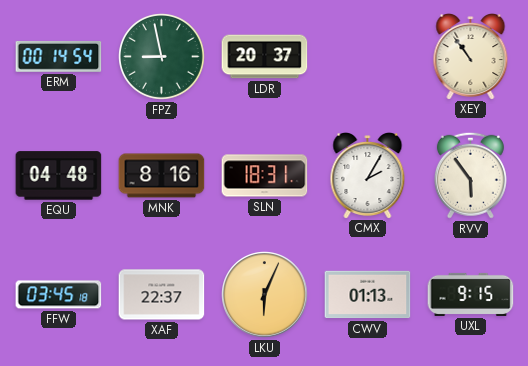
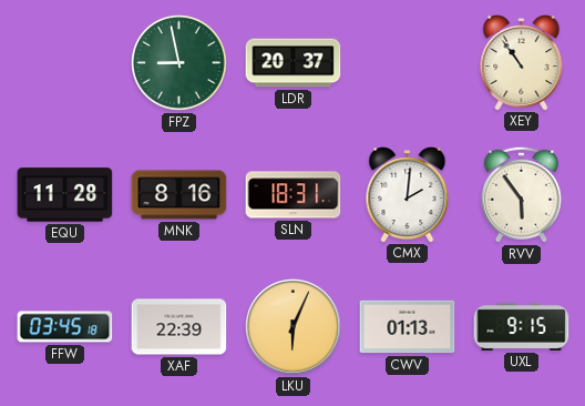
ERM: 00:14 -> none (59, 56)
EQU: 04:48 -> 11:28 (65, 195)
CMX: 2:05 -> 2:01 (408, 195)
XAF: 22:37 -> 22:39 (179, 327)
